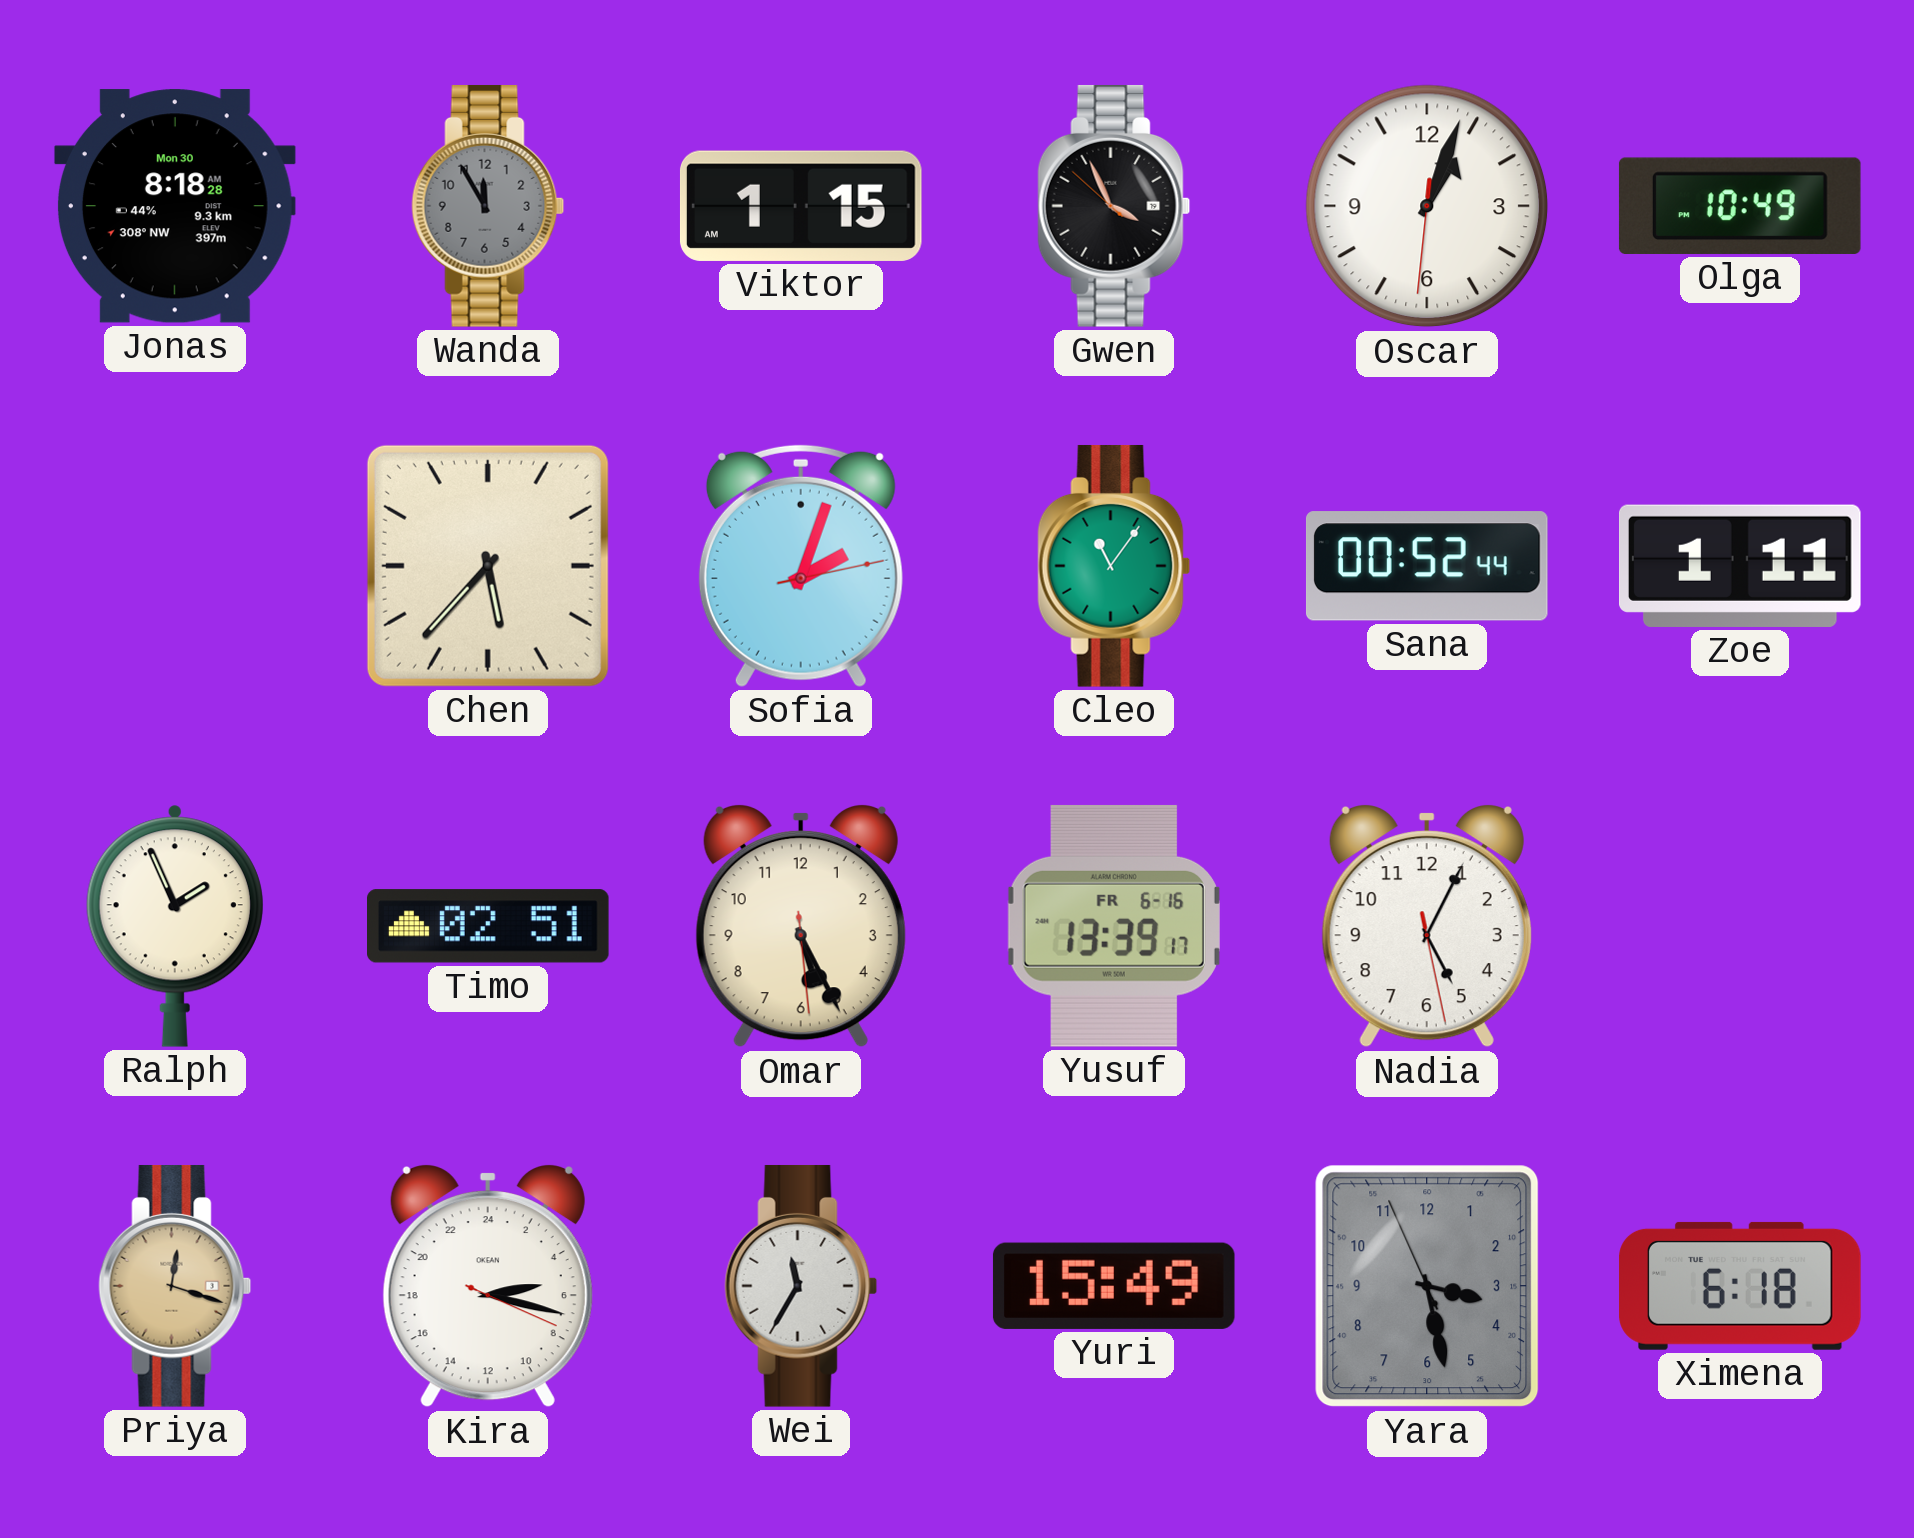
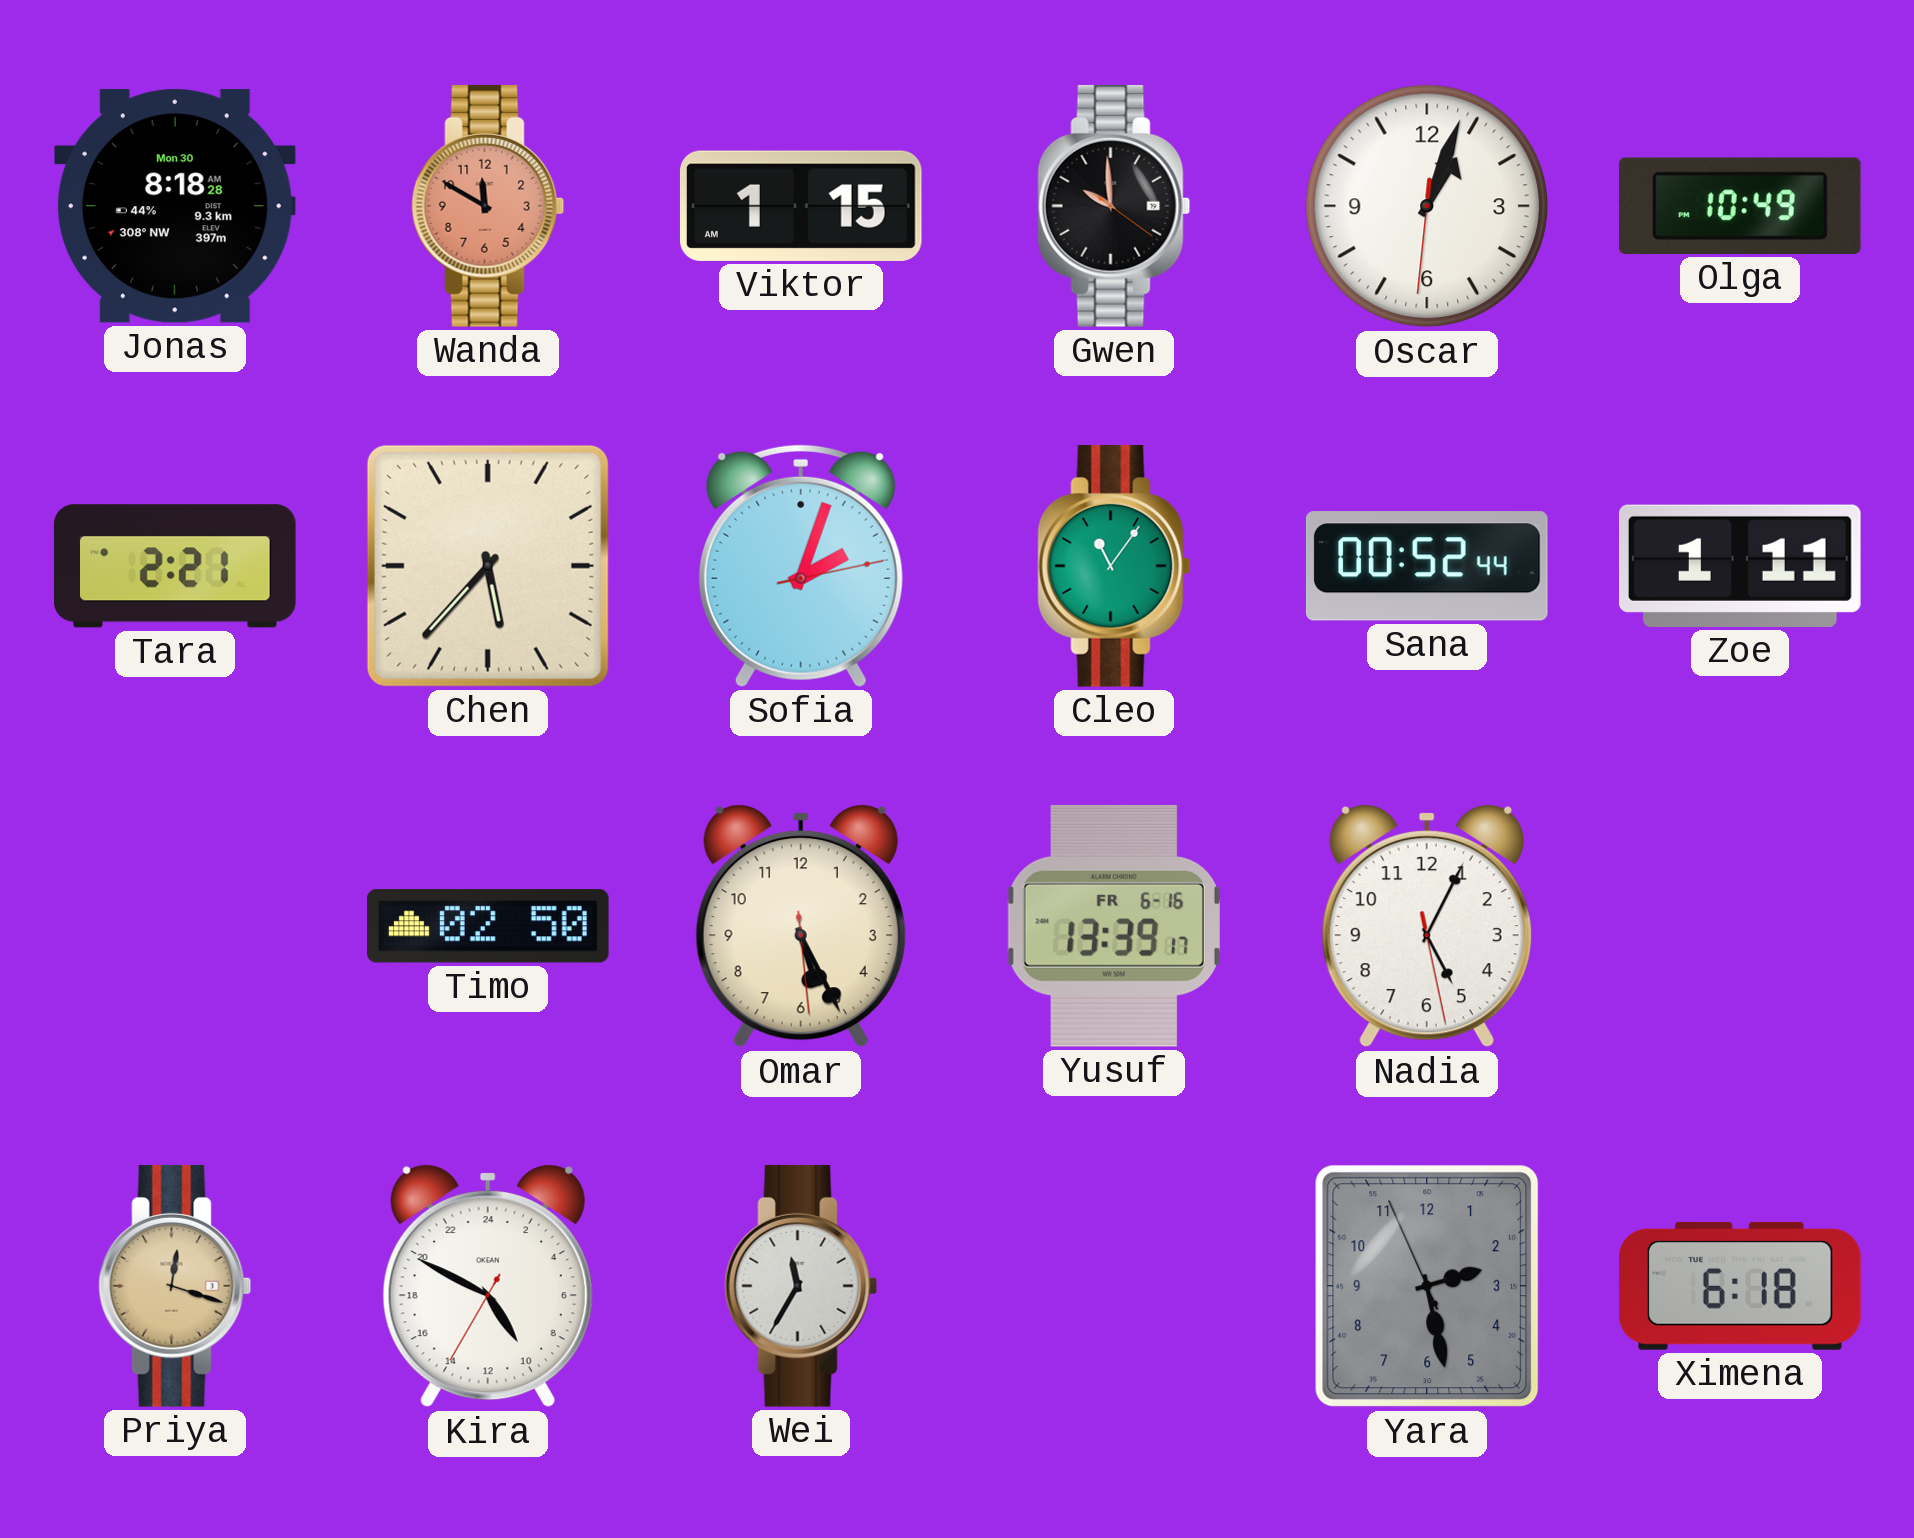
Wanda: 11:55 -> 11:50 (488, 206)
Wanda dial: grey -> salmon (488, 206)
Gwen: 3:55 -> 9:59 (1114, 206)
Tara: none -> 2:21 (175, 566)
Ralph: 1:56 -> none (175, 926)
Timo: 02:51 -> 02:50 (489, 926)
Kira: 5:17 -> 9:49 (488, 1287)
Yuri: 15:49 -> none (1114, 1286)
Yara: 3:27 -> 2:27 (1427, 1286)
